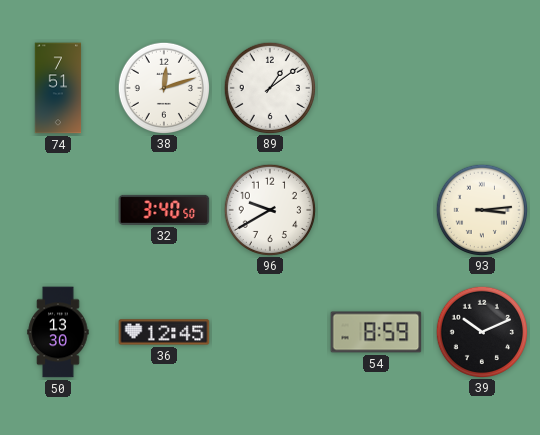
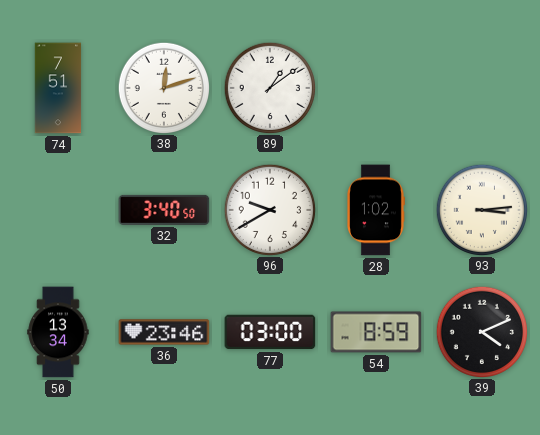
28: none -> 1:02 (376, 210)
50: 13:30 -> 13:34 (58, 332)
36: 12:45 -> 23:46 (164, 332)
77: none -> 03:00 (270, 332)
39: 10:11 -> 4:11 (481, 331)
